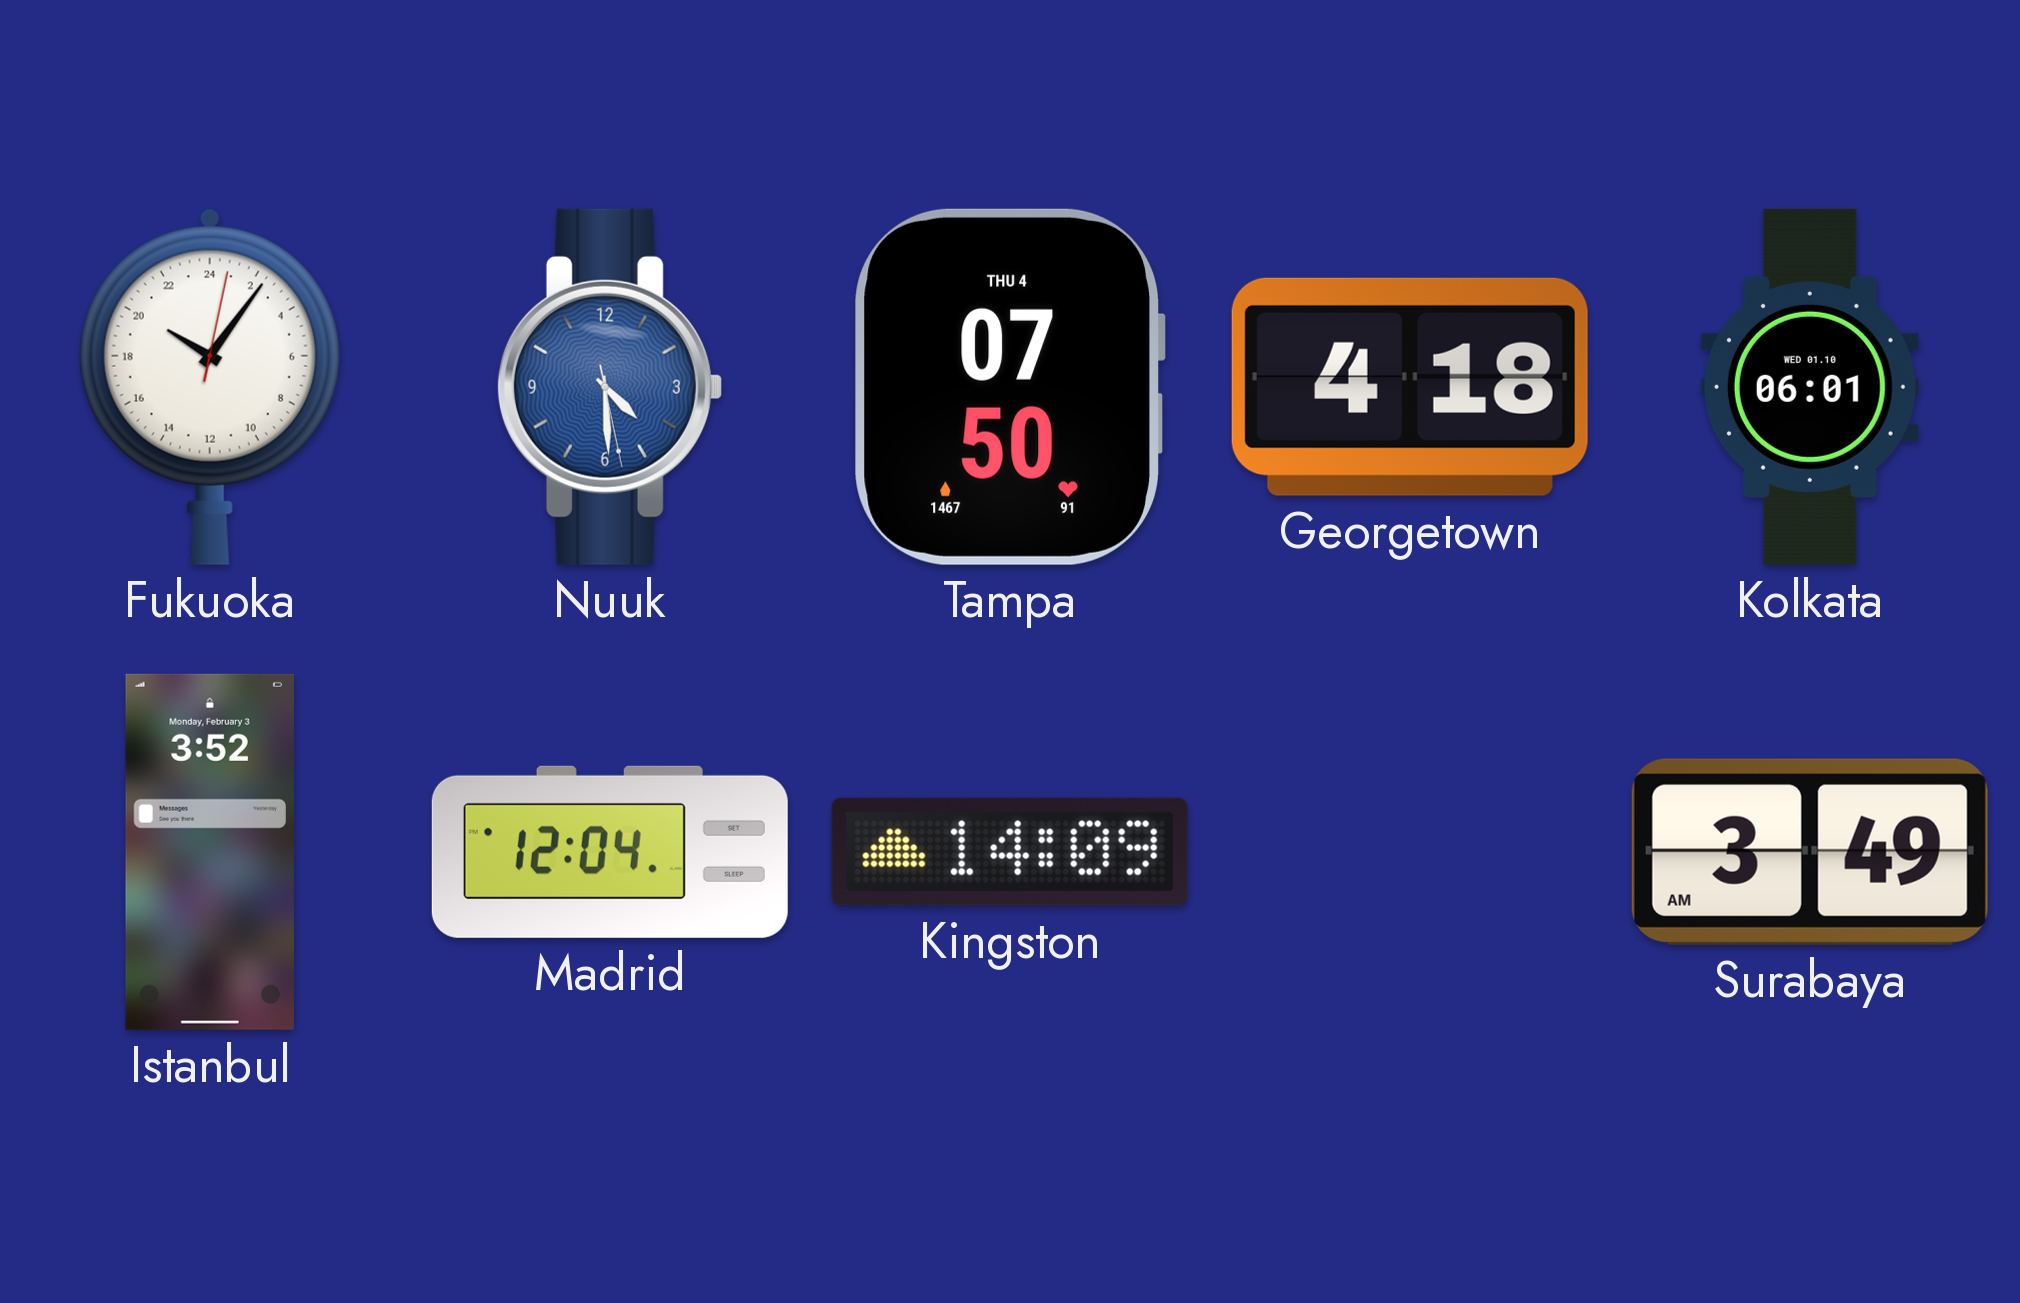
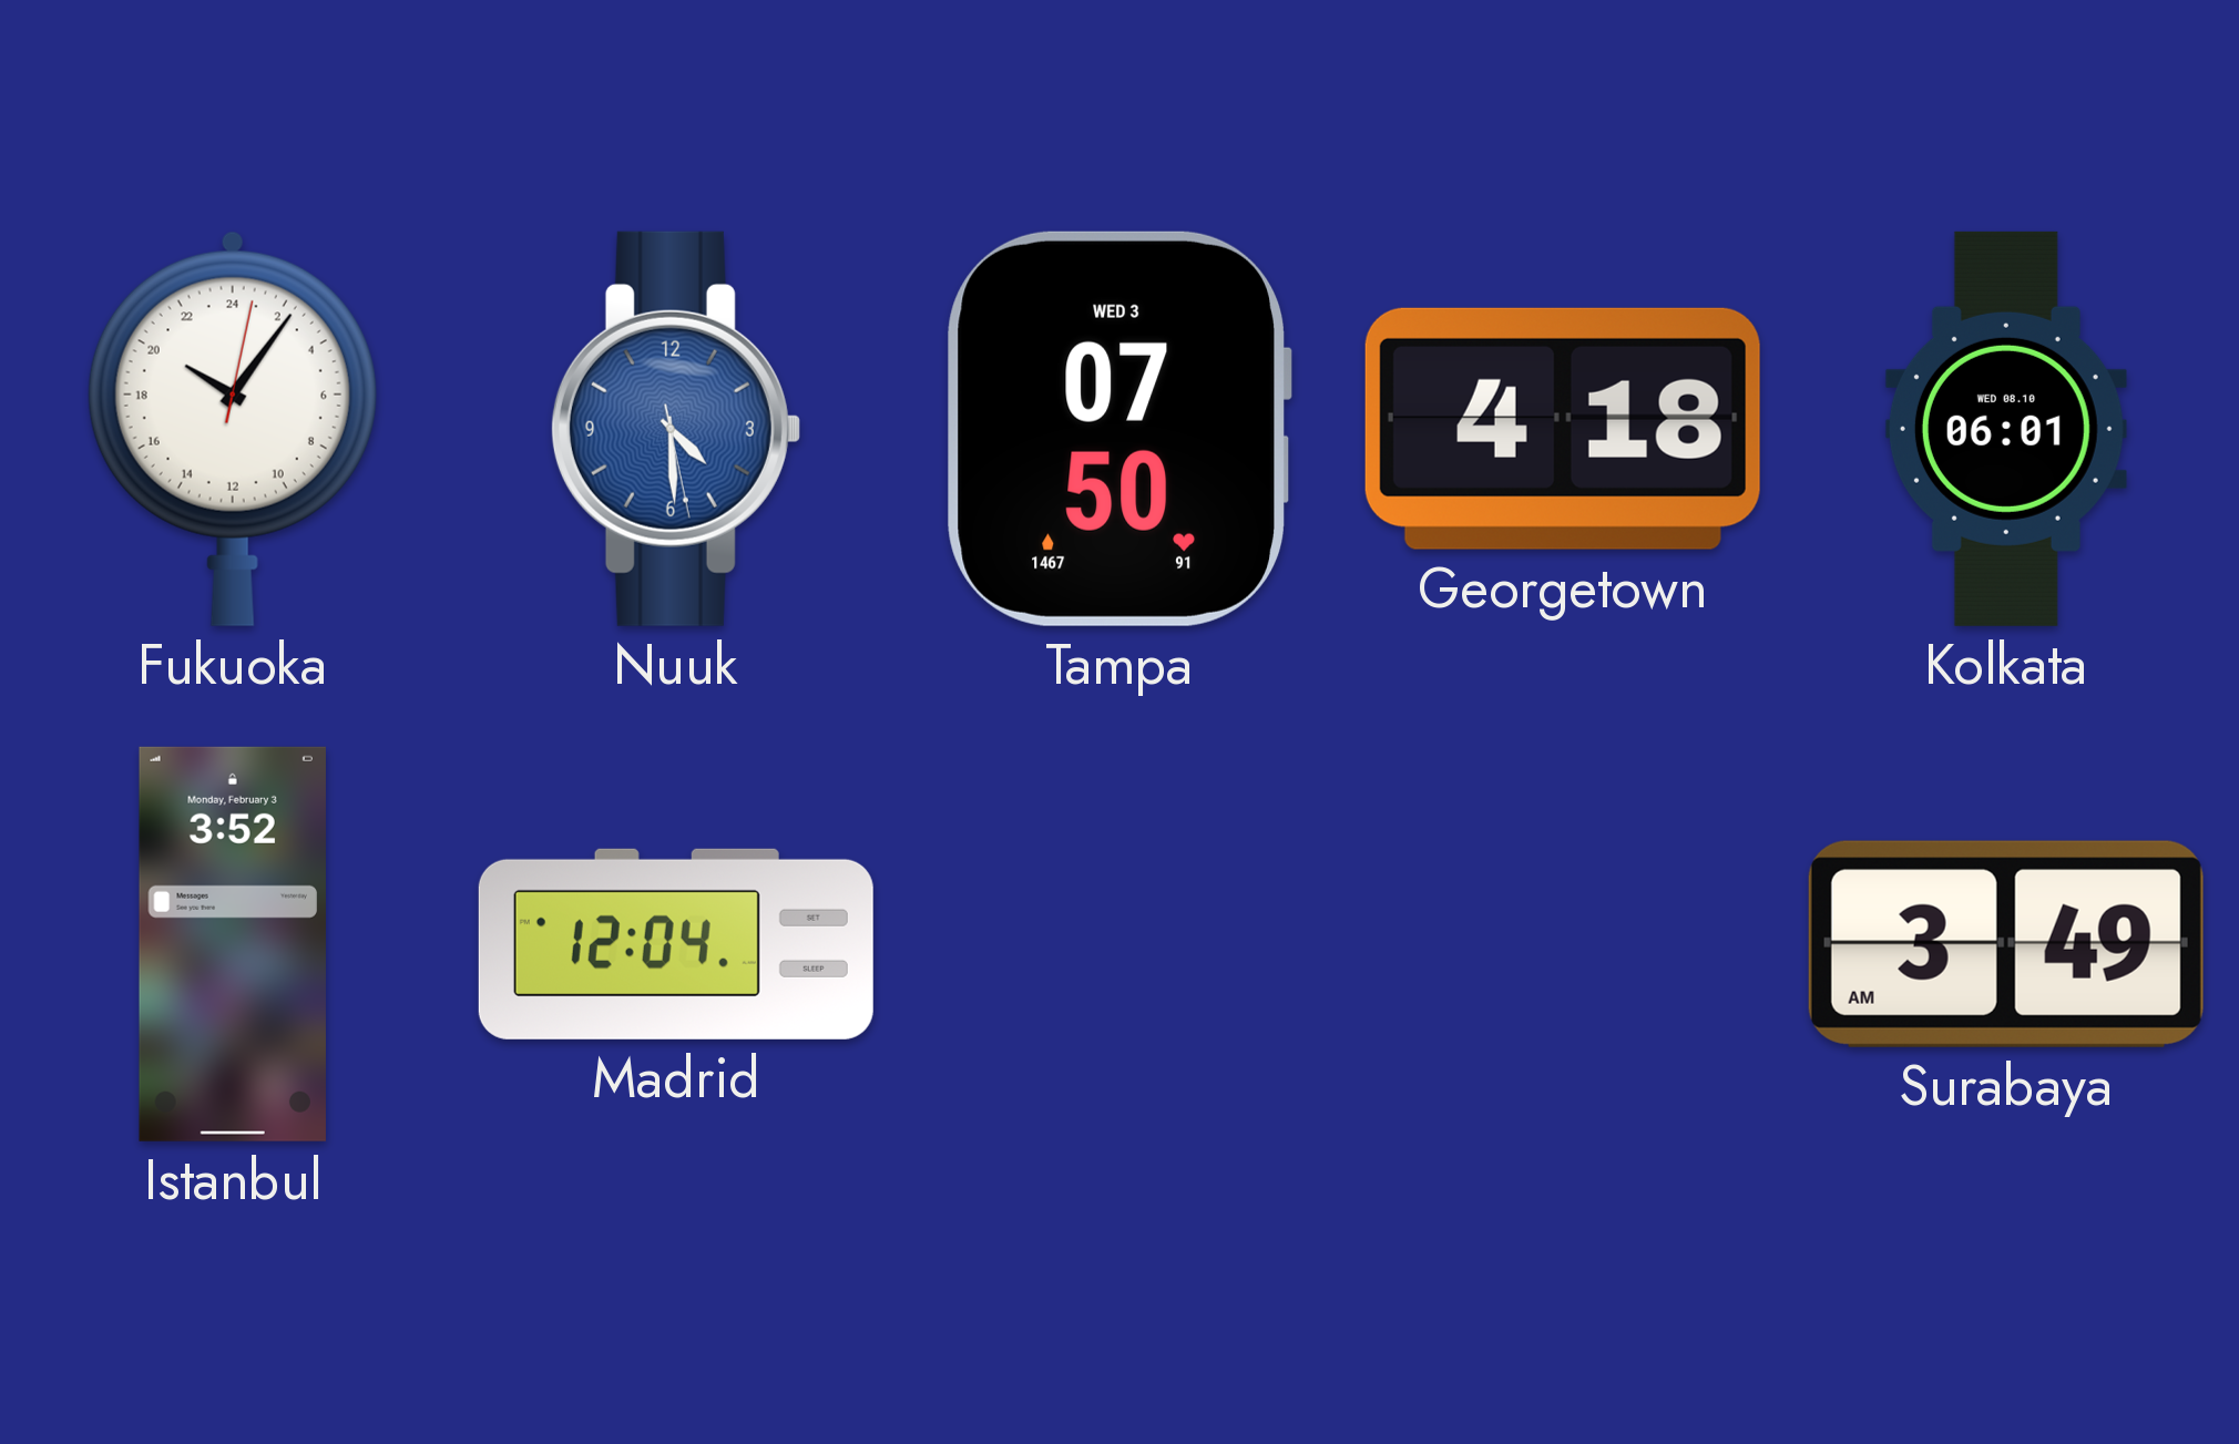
Tampa date: THU 4 -> WED 3 (1119, 429)
Kolkata date: WED 01.10 -> WED 08.10 (2006, 429)
Kingston: 14:09 -> none (1010, 852)
